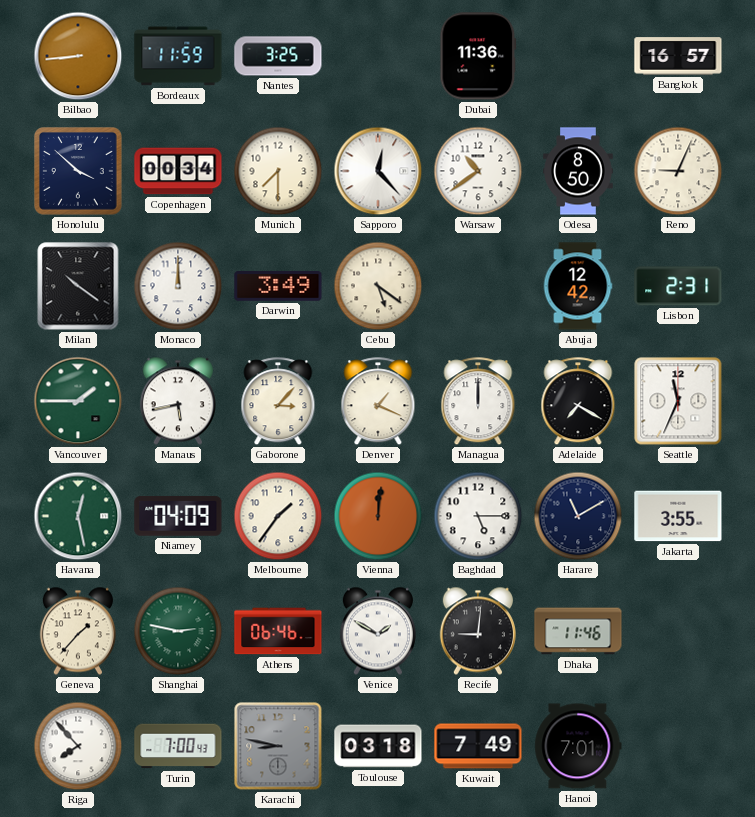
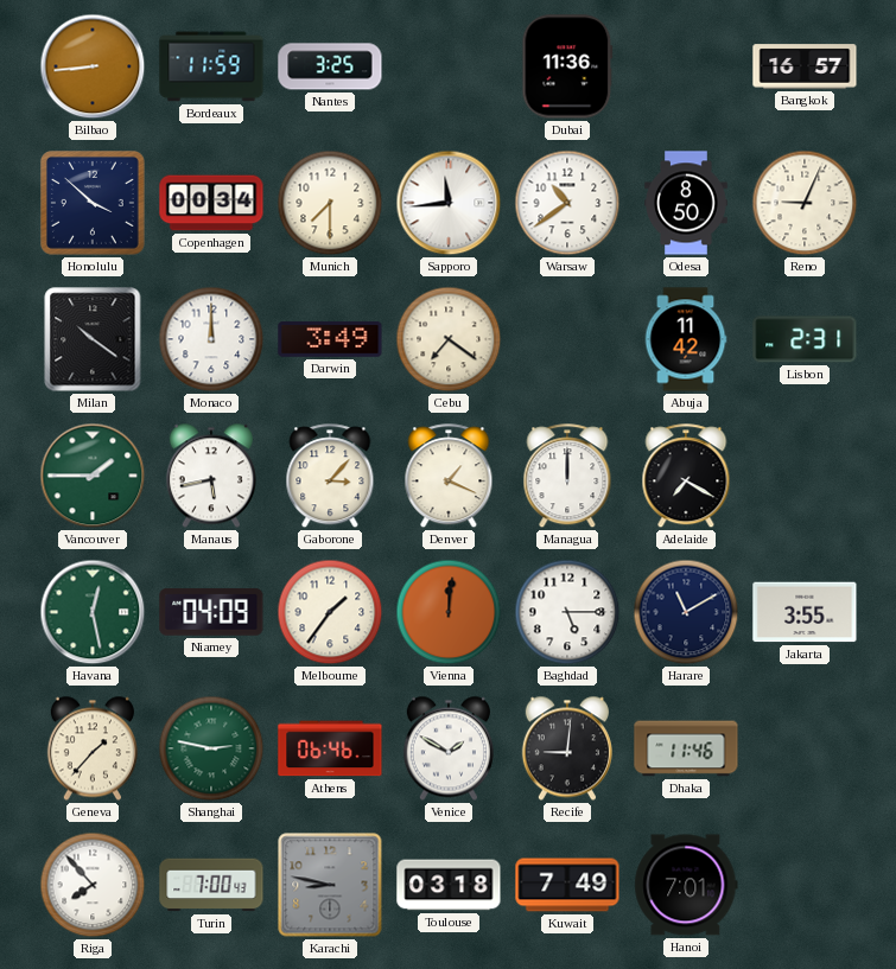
Sapporo: 12:23 -> 11:44 (449, 203)
Cebu: 5:21 -> 7:21 (449, 339)
Abuja: 12:42 -> 11:42 (686, 339)
Seattle: 11:34 -> none (678, 401)
